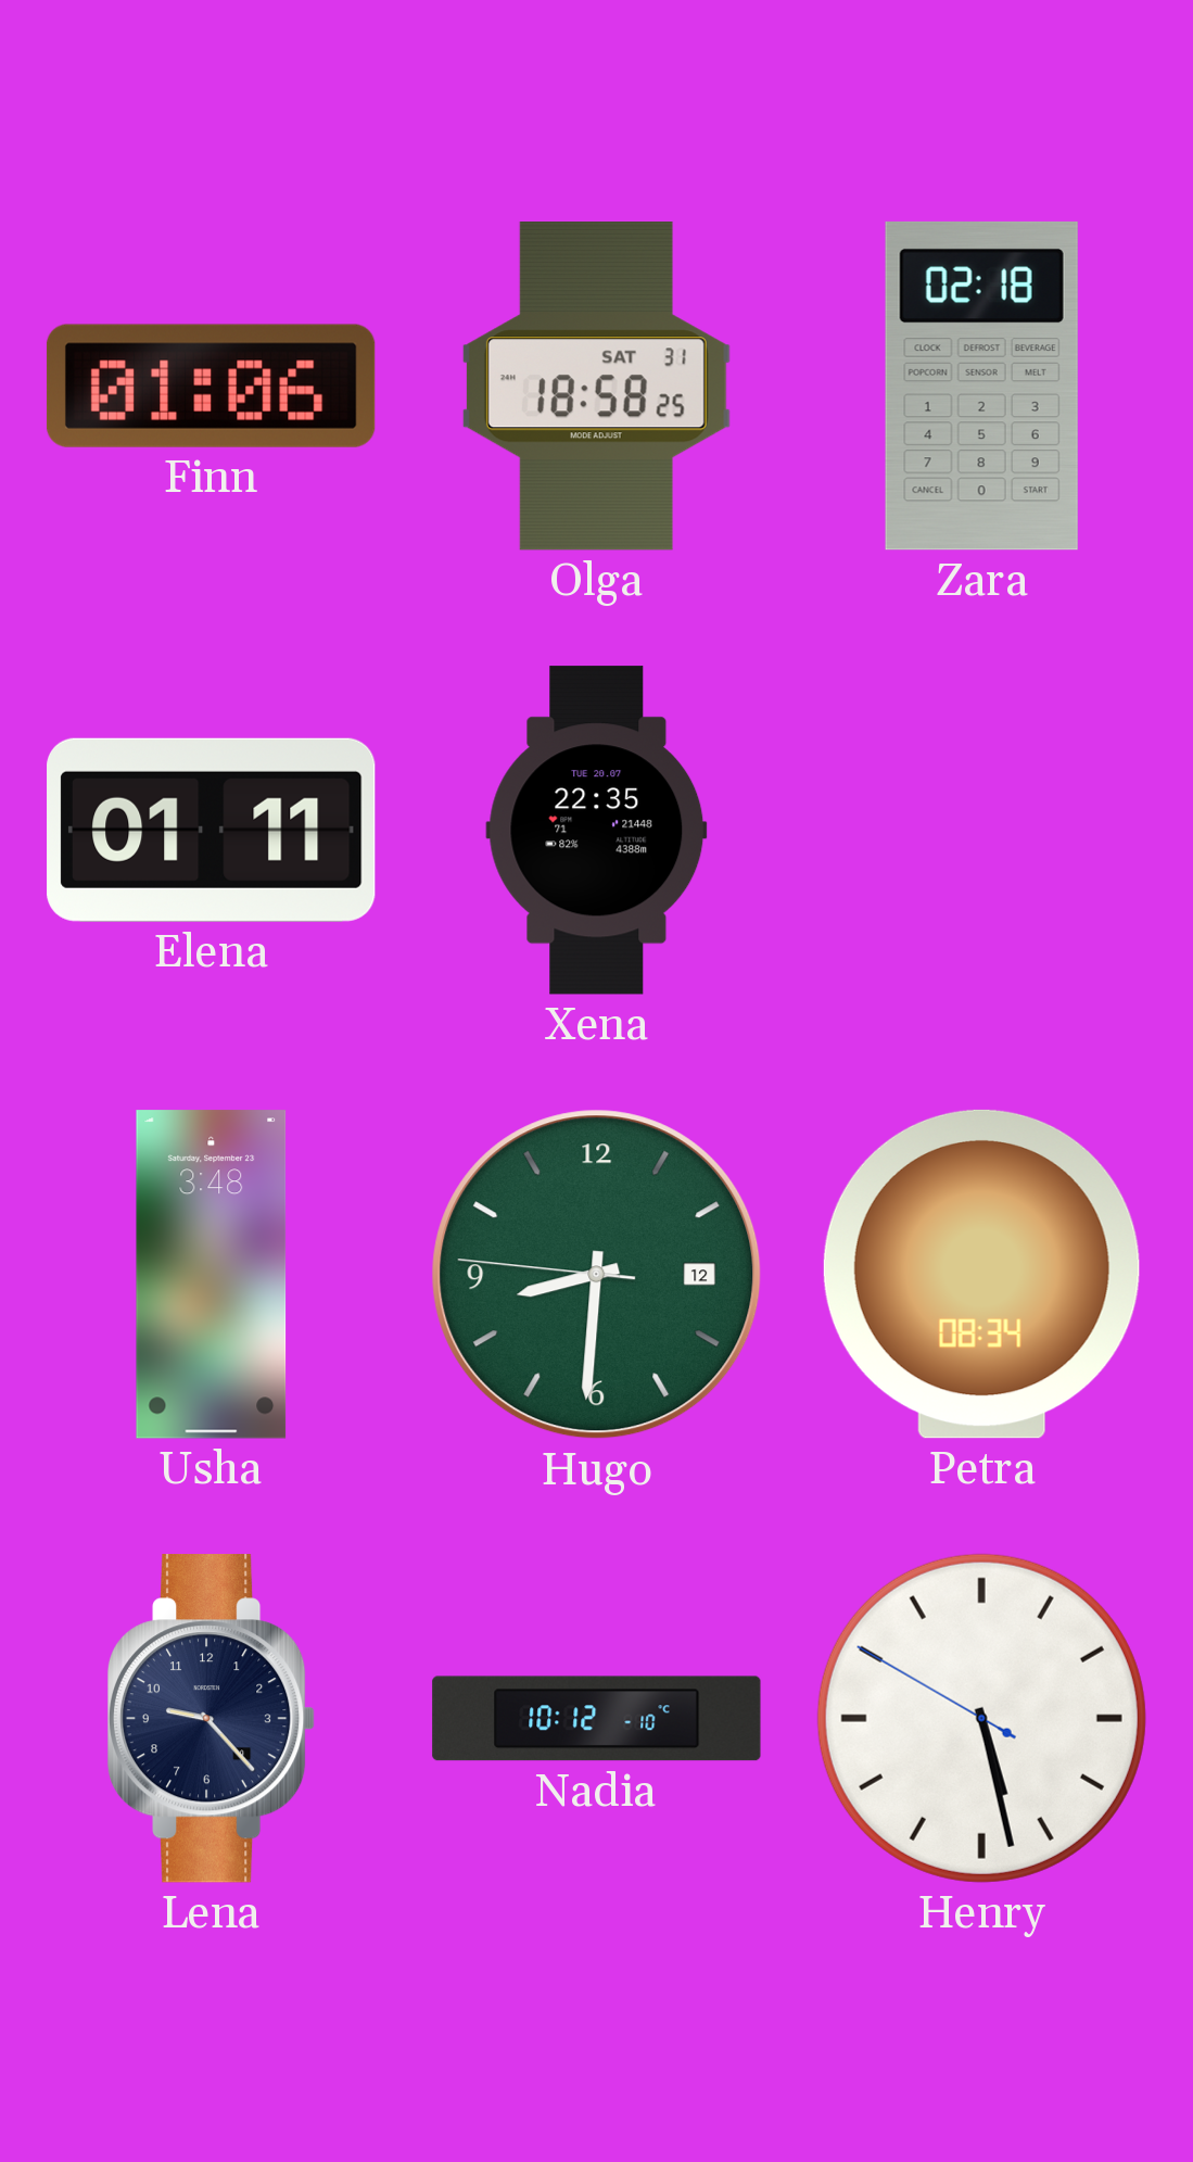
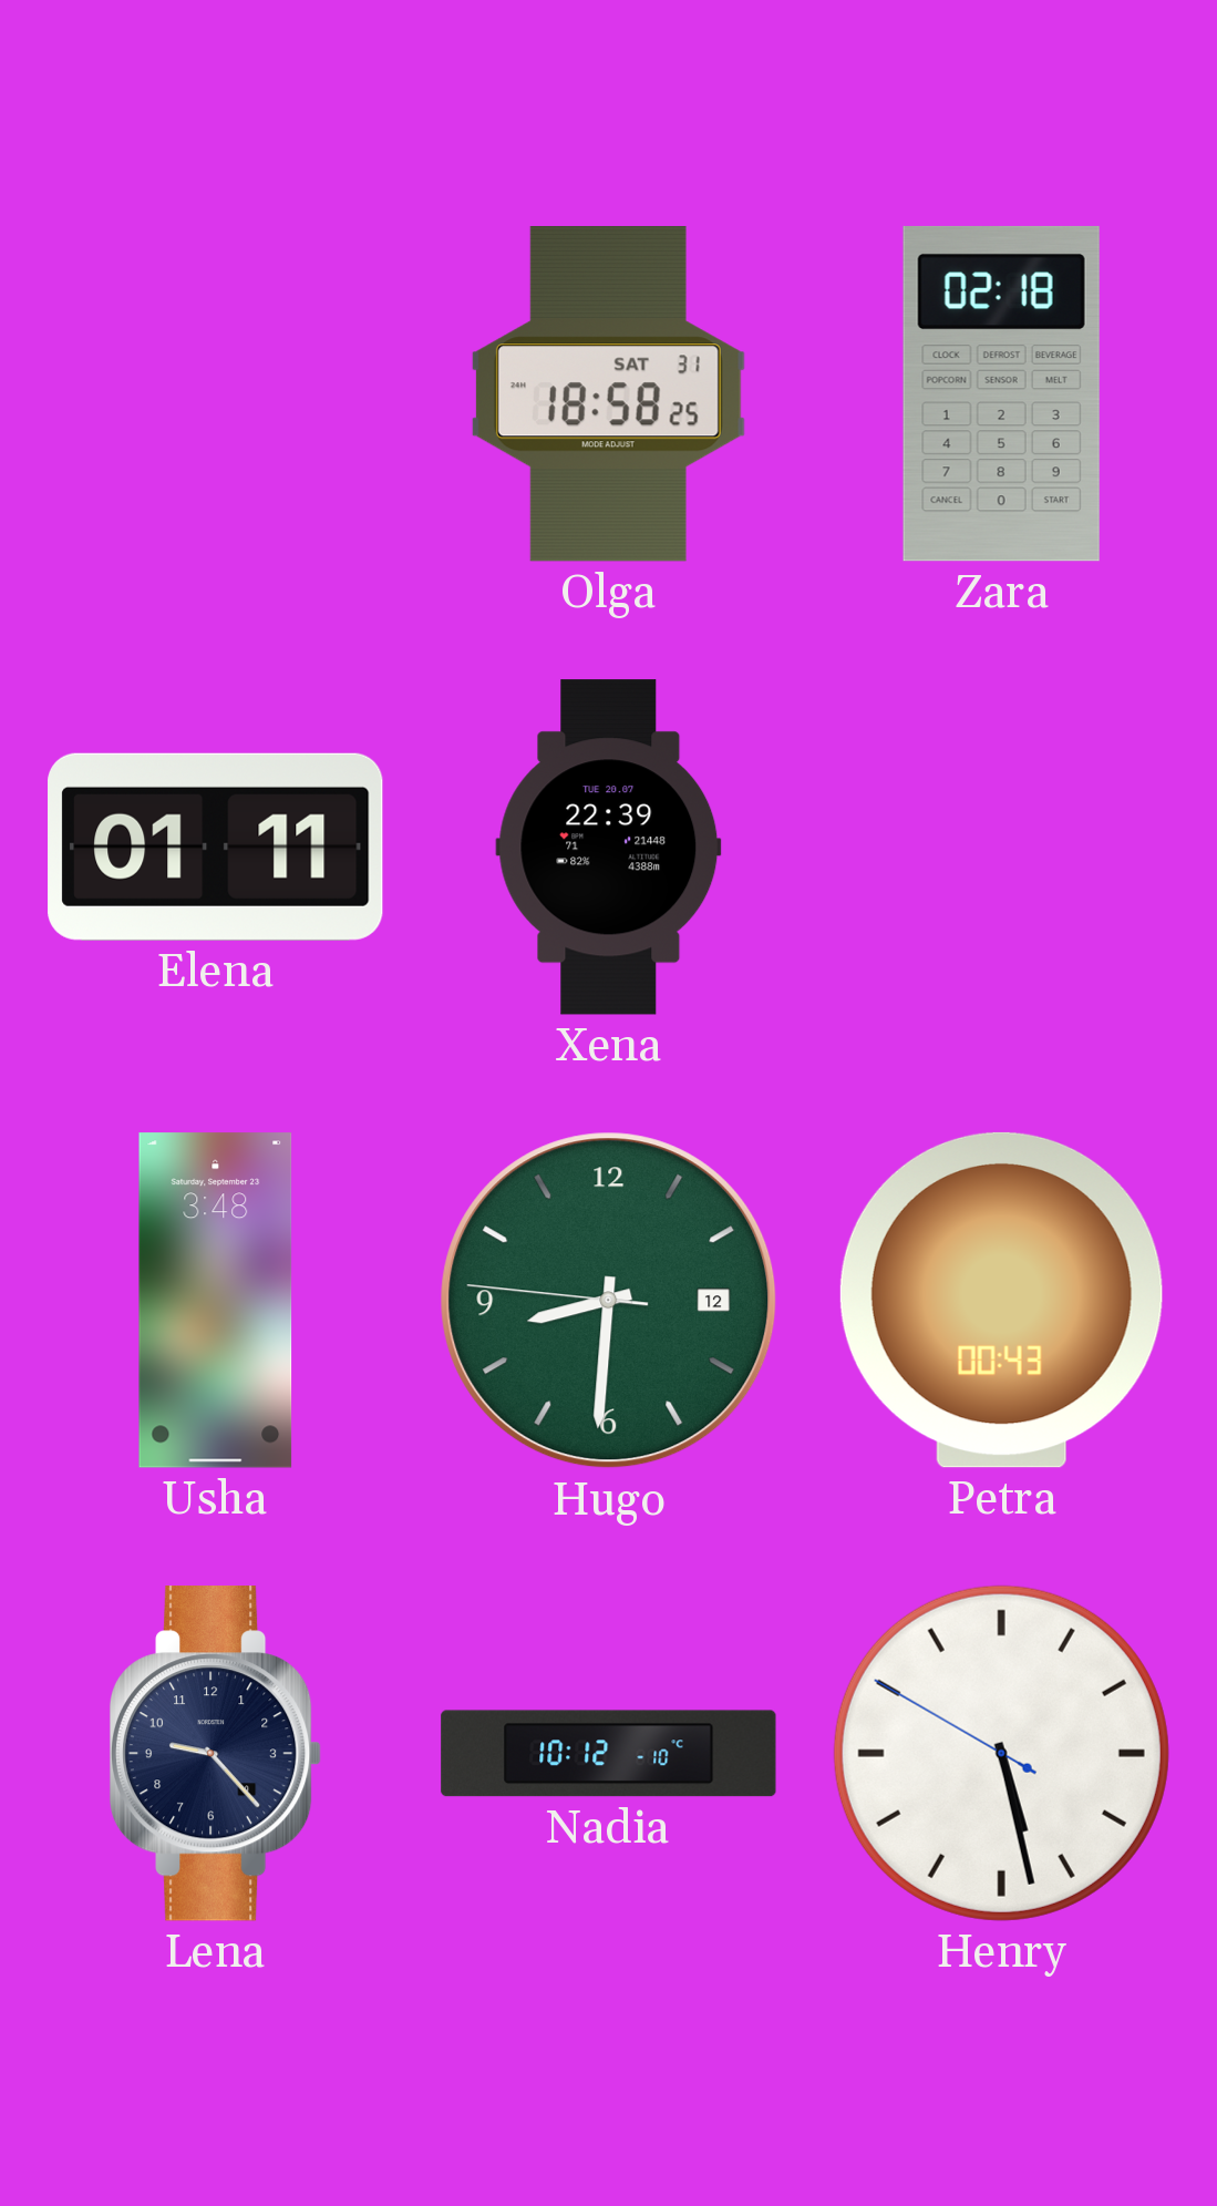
Finn: 01:06 -> none (211, 385)
Xena: 22:35 -> 22:39 (609, 848)
Petra: 08:34 -> 00:43 (1001, 1300)
